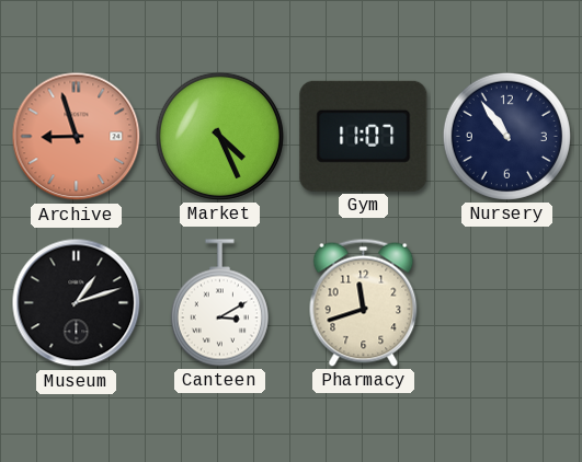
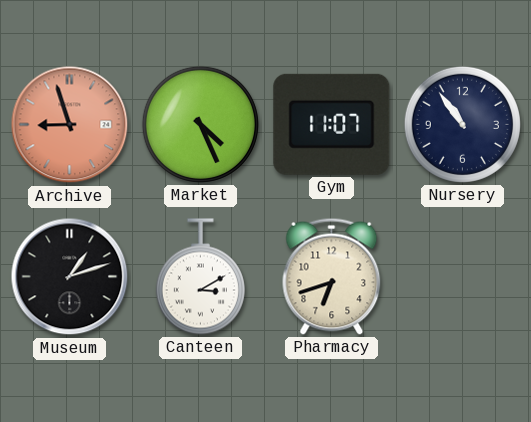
Pharmacy: 11:42 -> 6:42 (332, 276)
